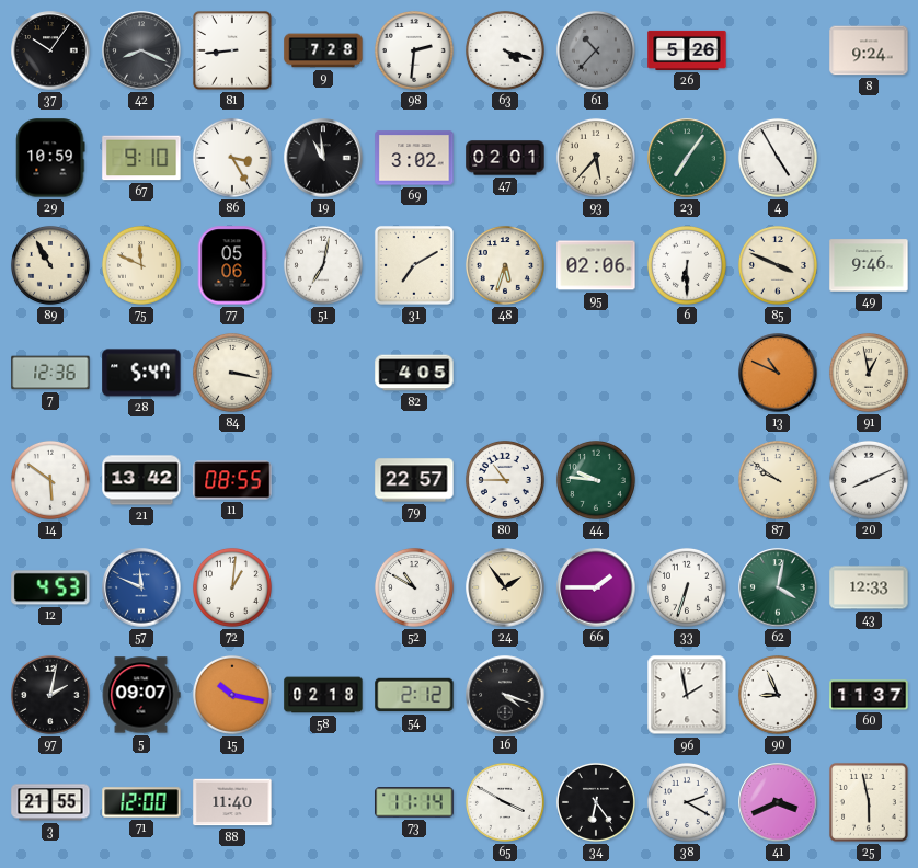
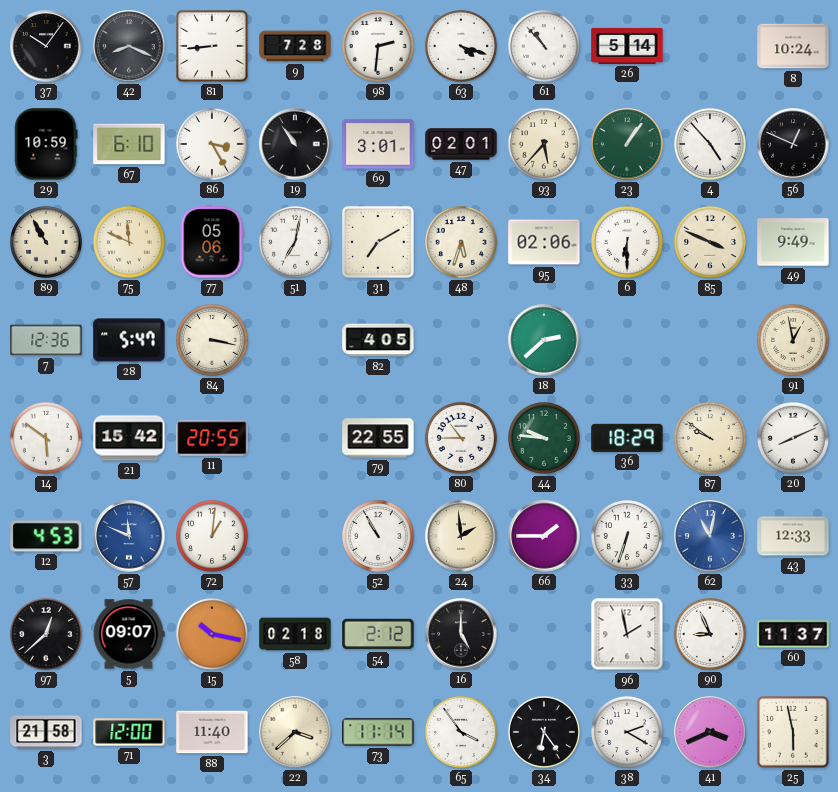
61: 10:37 -> 10:53 (544, 46)
61 dial: grey -> white (544, 46)
26: 5:26 -> 5:14 (627, 46)
8: 9:24 -> 10:24 (793, 46)
67: 9:10 -> 6:10 (129, 144)
19: 10:59 -> 10:54 (295, 144)
69: 3:02 -> 3:01 (378, 144)
23: 7:06 -> 1:06 (627, 144)
4: 4:55 -> 4:53 (710, 144)
56: none -> 12:49 (793, 144)
49: 9:46 -> 9:49 (793, 242)
18: none -> 2:38 (544, 340)
13: 10:49 -> none (778, 373)
21: 13:42 -> 15:42 (129, 438)
11: 08:55 -> 20:55 (212, 438)
79: 22:57 -> 22:55 (378, 438)
36: none -> 18:29 (627, 438)
52: 10:50 -> 10:55 (378, 536)
24: 1:54 -> 1:59 (461, 536)
62: 4:02 -> 11:02 (710, 536)
62 dial: green -> blue (710, 536)
97: 2:02 -> 12:38 (46, 634)
16: 4:18 -> 5:00 (461, 634)
3: 21:55 -> 21:58 (46, 732)
22: none -> 3:38 (295, 732)
65: 3:50 -> 3:54 (461, 732)
